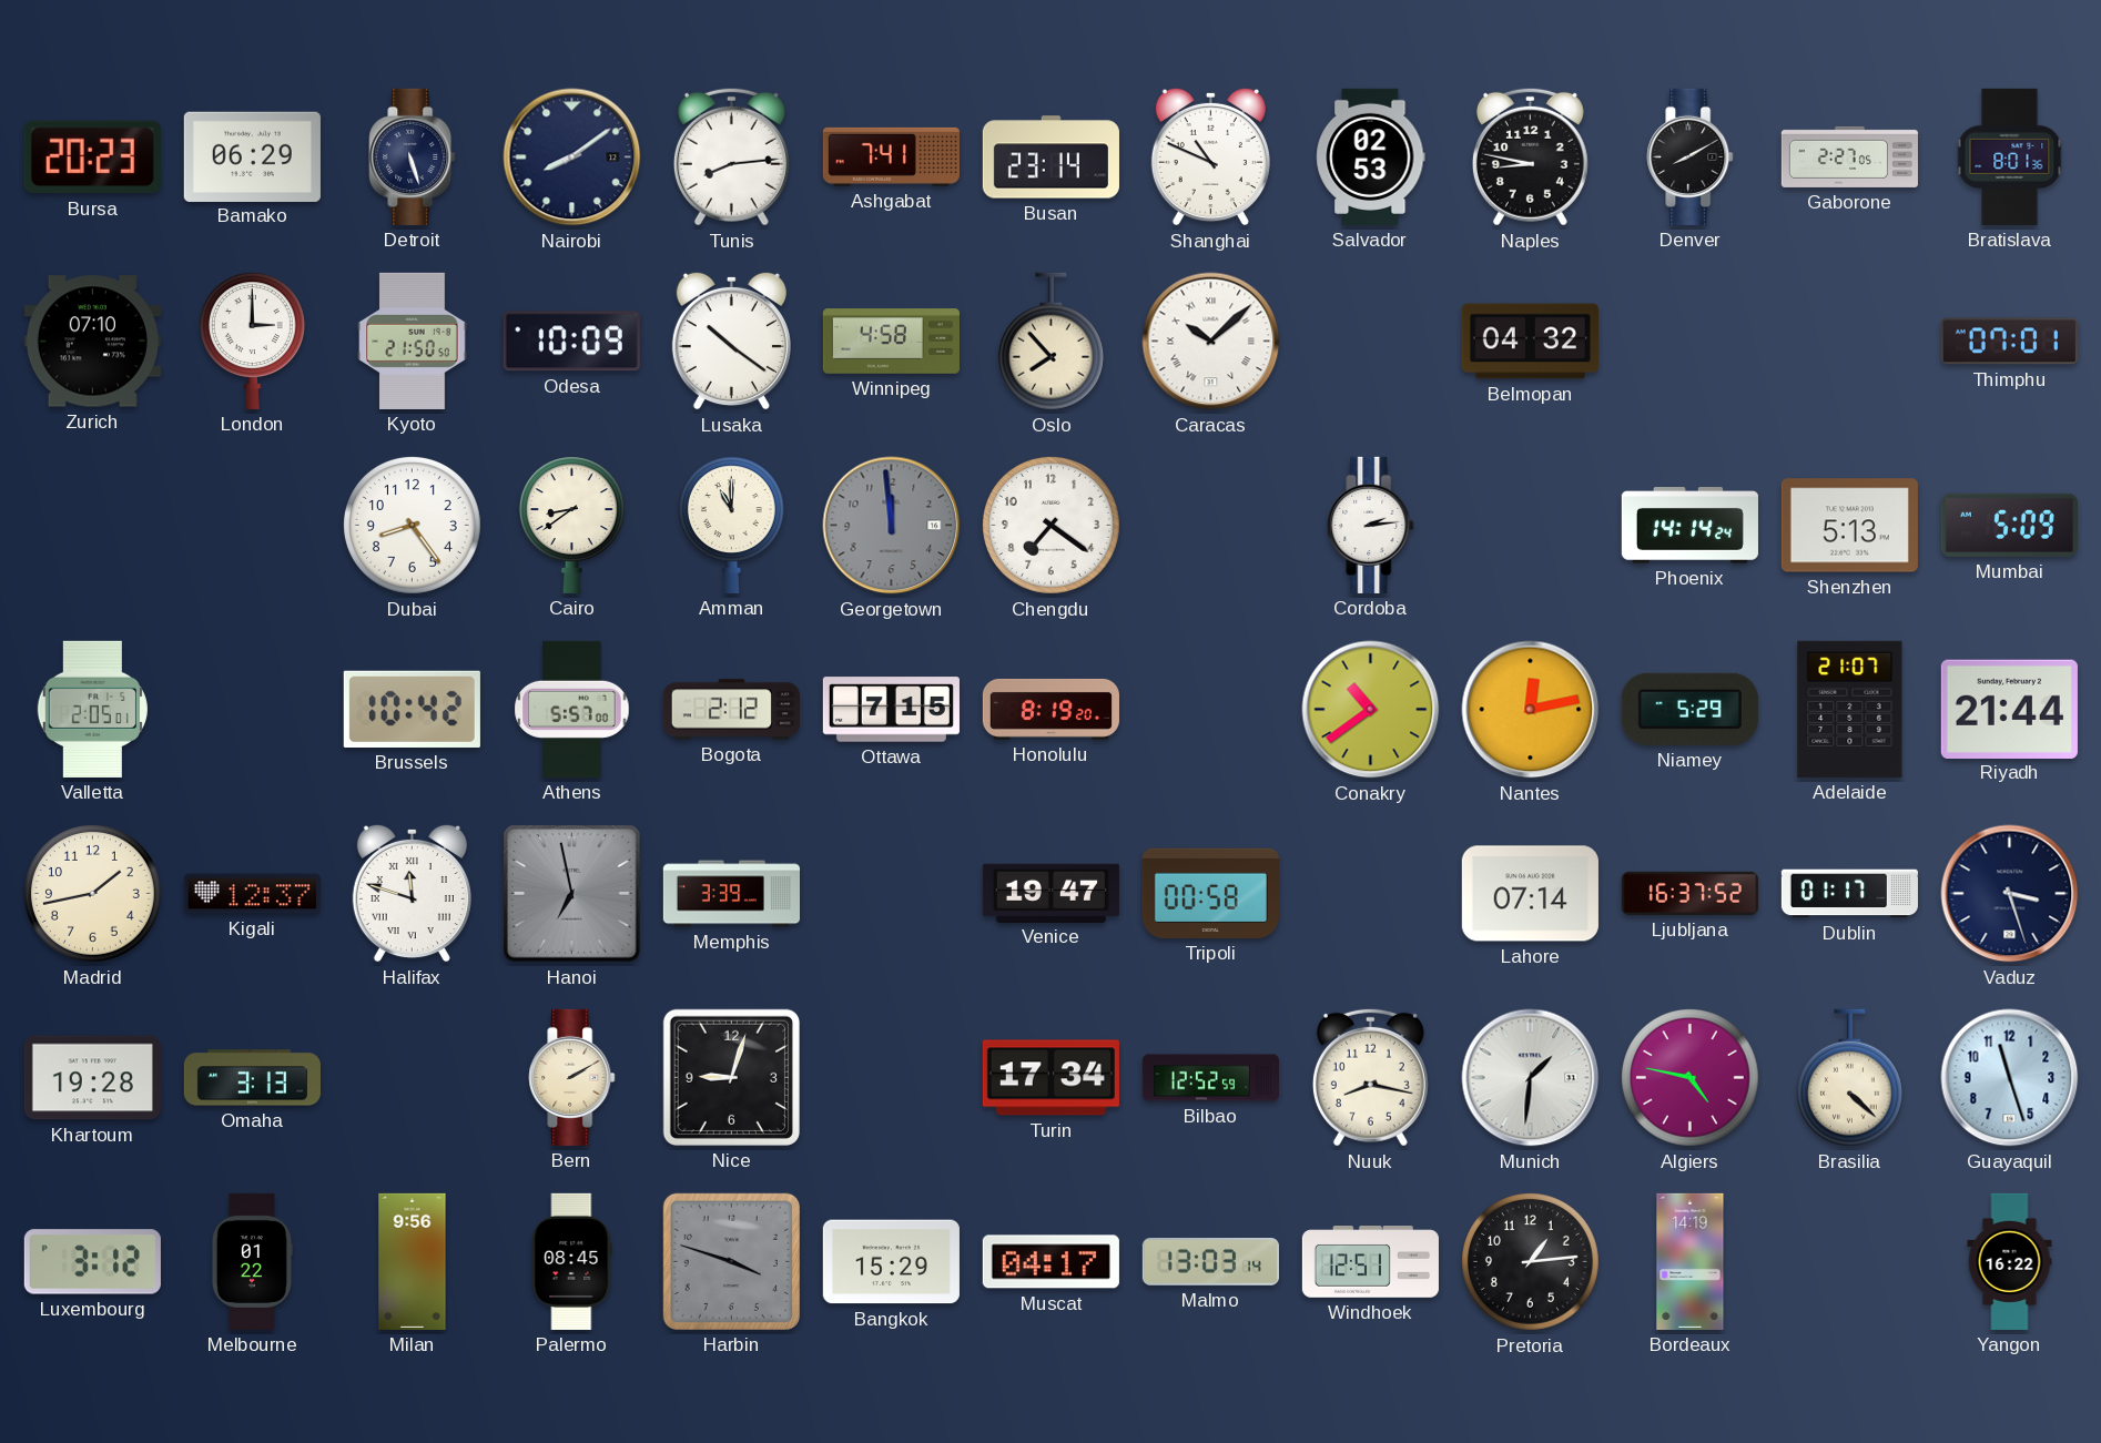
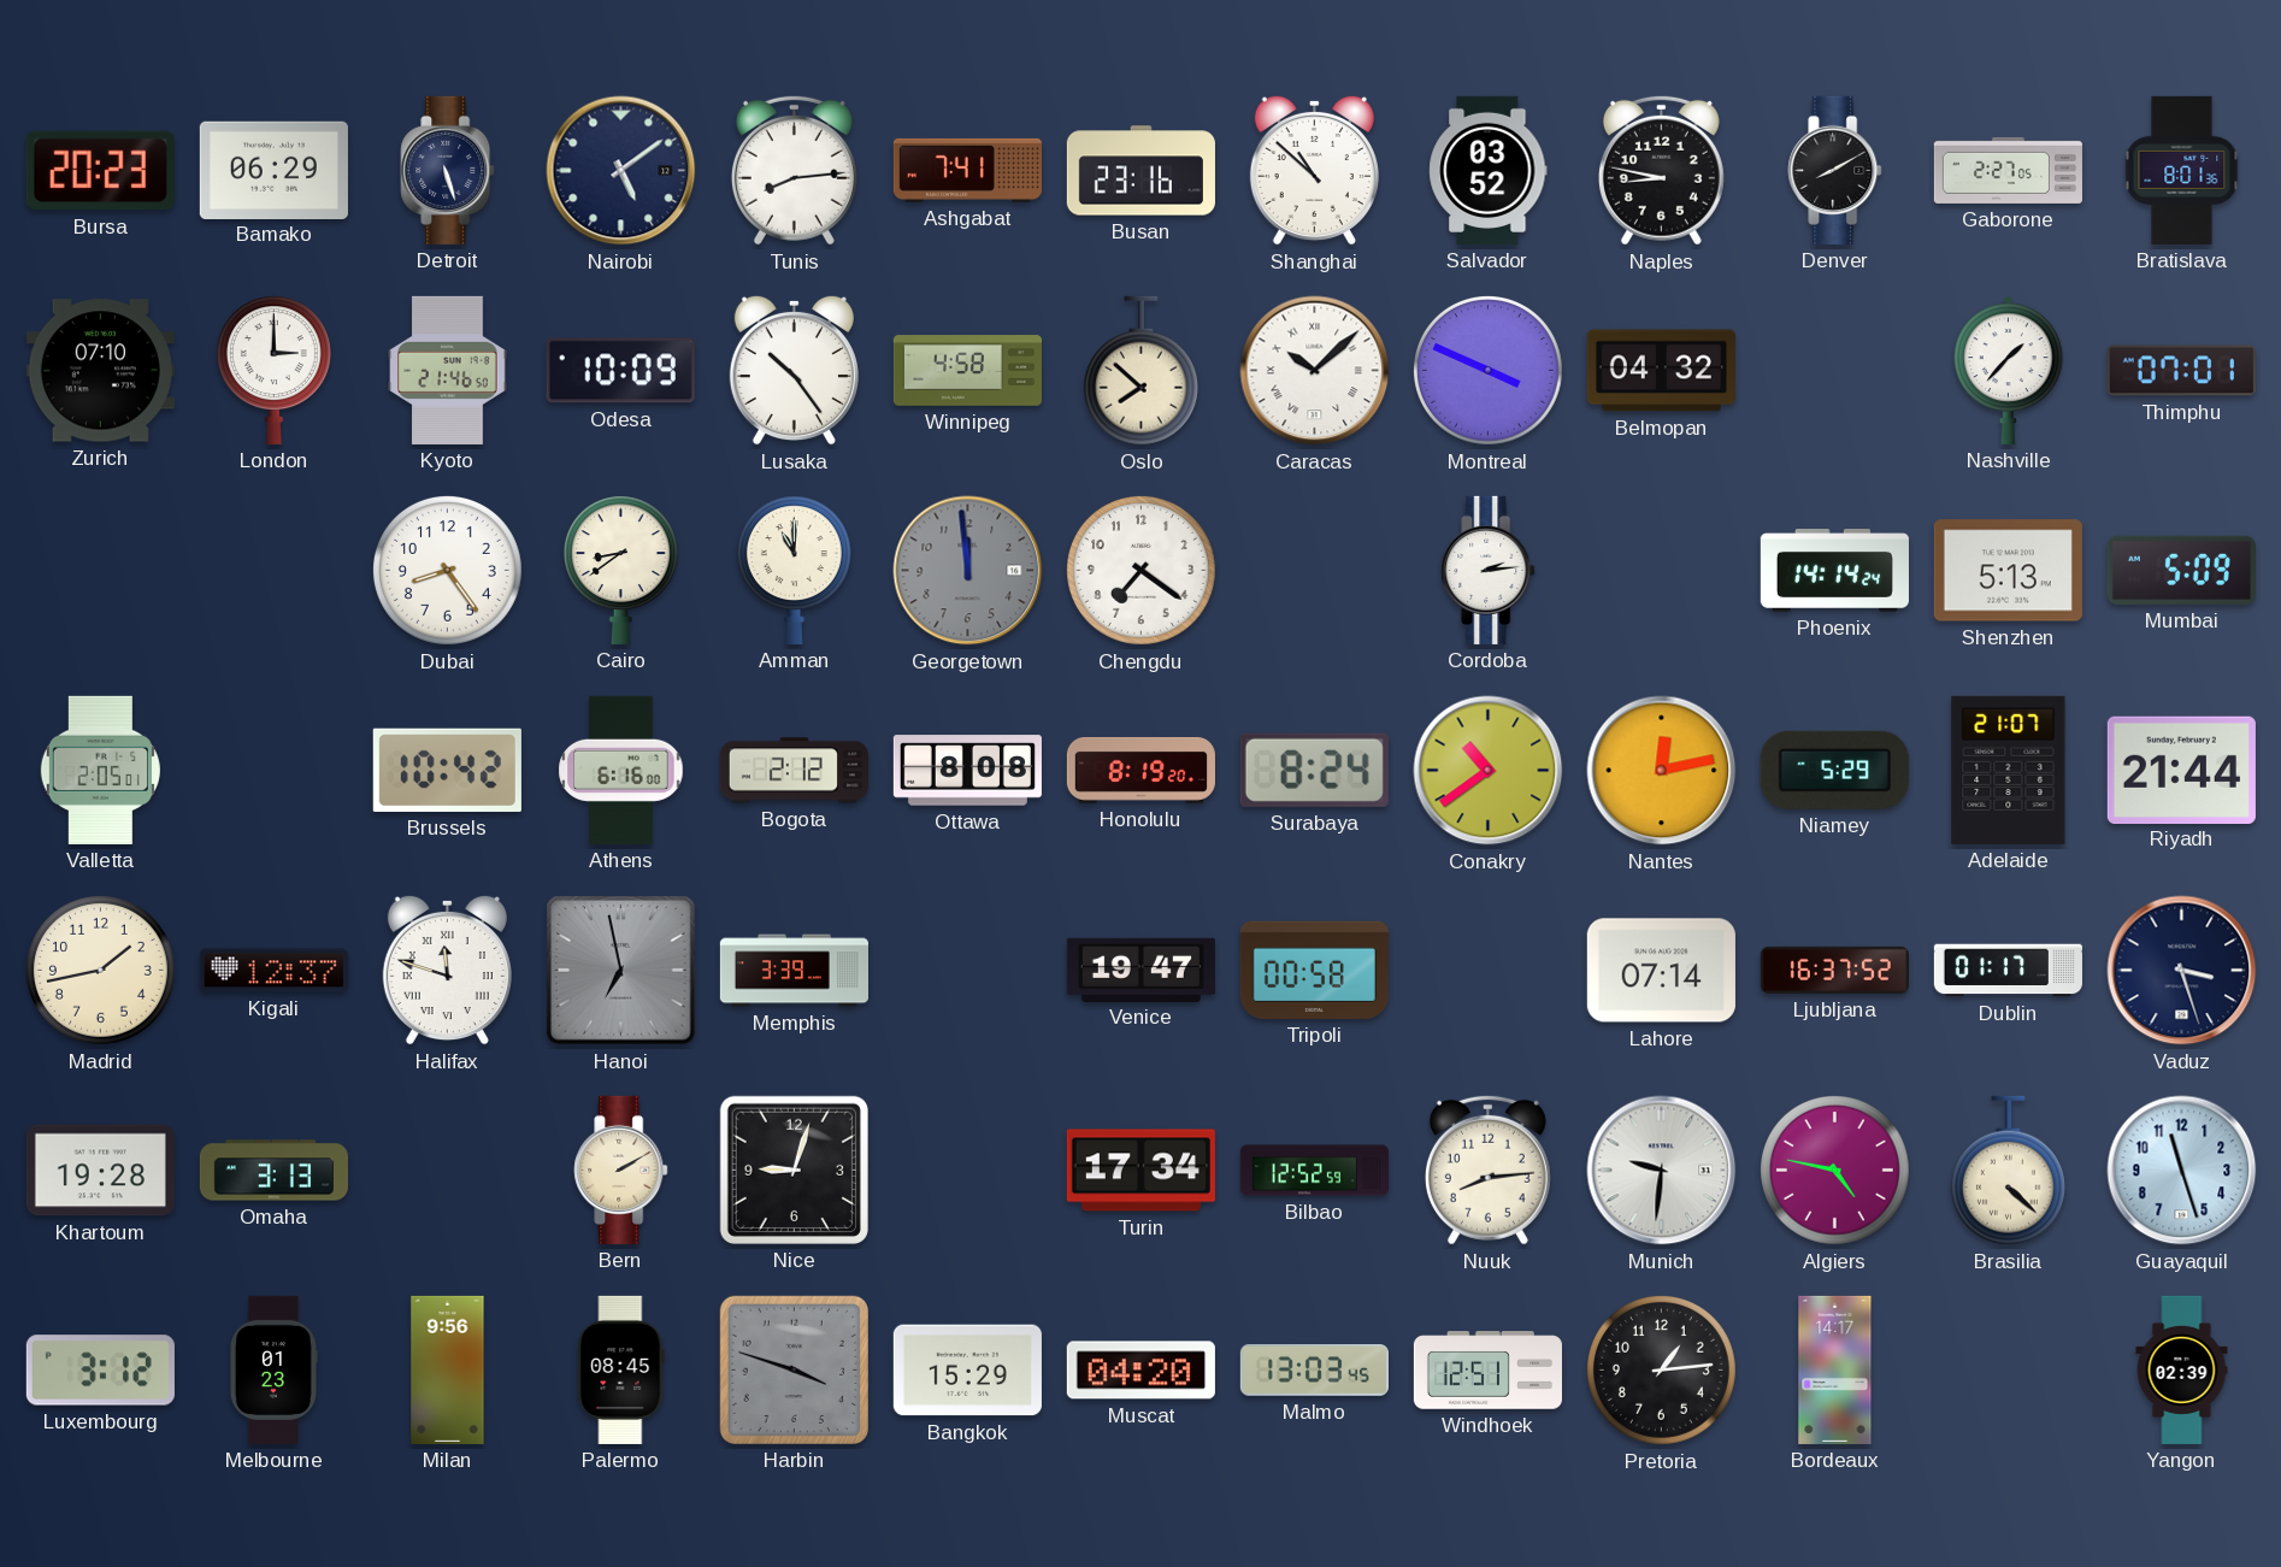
Nairobi: 8:09 -> 5:09 (621, 171)
Busan: 23:14 -> 23:16 (1140, 171)
Shanghai: 10:49 -> 10:52 (1314, 170)
Salvador: 02:53 -> 03:52 (1489, 170)
Kyoto: 21:50 -> 21:46 (448, 370)
Lusaka: 10:21 -> 10:24 (794, 370)
Oslo: 7:53 -> 7:52 (1140, 371)
Montreal: none -> 3:49 (1487, 370)
Nashville: none -> 1:37 (2009, 370)
Athens: 5:57 -> 6:16 (621, 770)
Ottawa: 7:15 -> 8:08 (967, 771)
Surabaya: none -> 8:24 (1314, 770)
Nuuk: 8:17 -> 8:14 (1487, 1170)
Munich: 1:31 -> 9:31 (1662, 1171)
Melbourne: 01:22 -> 01:23 (273, 1369)
Muscat: 04:17 -> 04:20 (1140, 1371)
Malmo: 13:03:14 -> 13:03:45 (1314, 1371)
Bordeaux: 14:19 -> 14:17 (1835, 1369)
Yangon: 16:22 -> 02:39 (2182, 1369)
